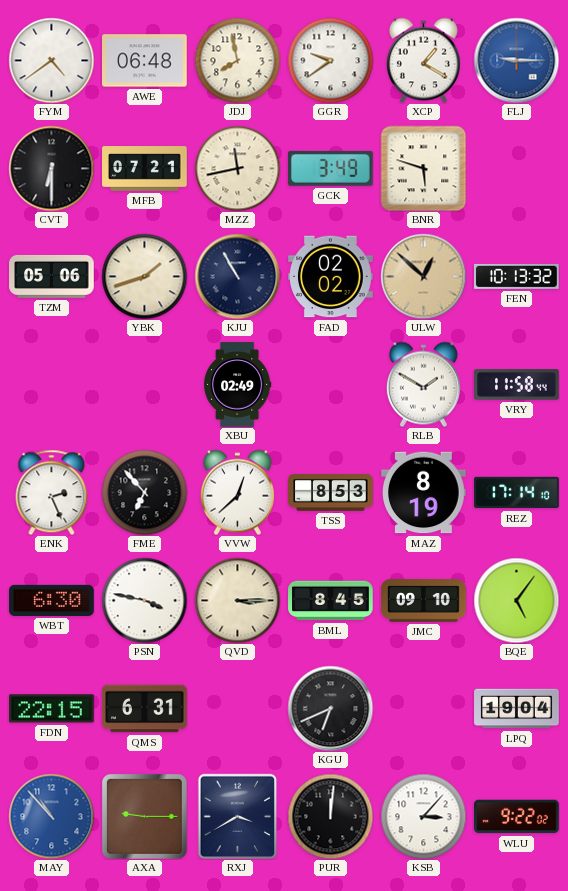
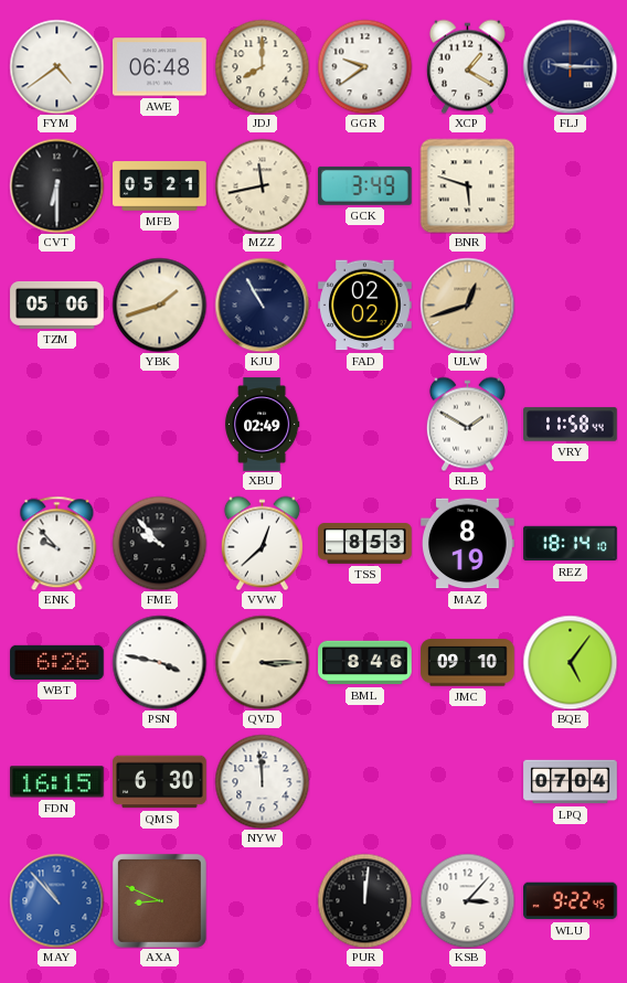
JDJ: 7:58 -> 8:00 (262, 66)
FLJ dial: blue -> navy (570, 66)
MFB: 07:21 -> 05:21 (160, 186)
ULW: 12:52 -> 12:42 (467, 304)
FEN: 10:13 -> none (517, 276)
ENK: 2:26 -> 9:53 (57, 543)
FME: 6:53 -> 9:53 (159, 543)
REZ: 17:14 -> 18:14 (571, 544)
WBT: 6:30 -> 6:26 (57, 662)
BML: 8:45 -> 8:46 (365, 663)
FDN: 22:15 -> 16:15 (57, 782)
QMS: 6:31 -> 6:30 (160, 782)
NYW: none -> 11:59 (262, 781)
KGU: 6:41 -> none (330, 708)
LPQ: 19:04 -> 07:04 (571, 782)
AXA: 9:15 -> 8:49 (159, 900)
RXJ: 3:40 -> none (238, 816)
WLU: 9:22:02 -> 9:22:45 (571, 901)
